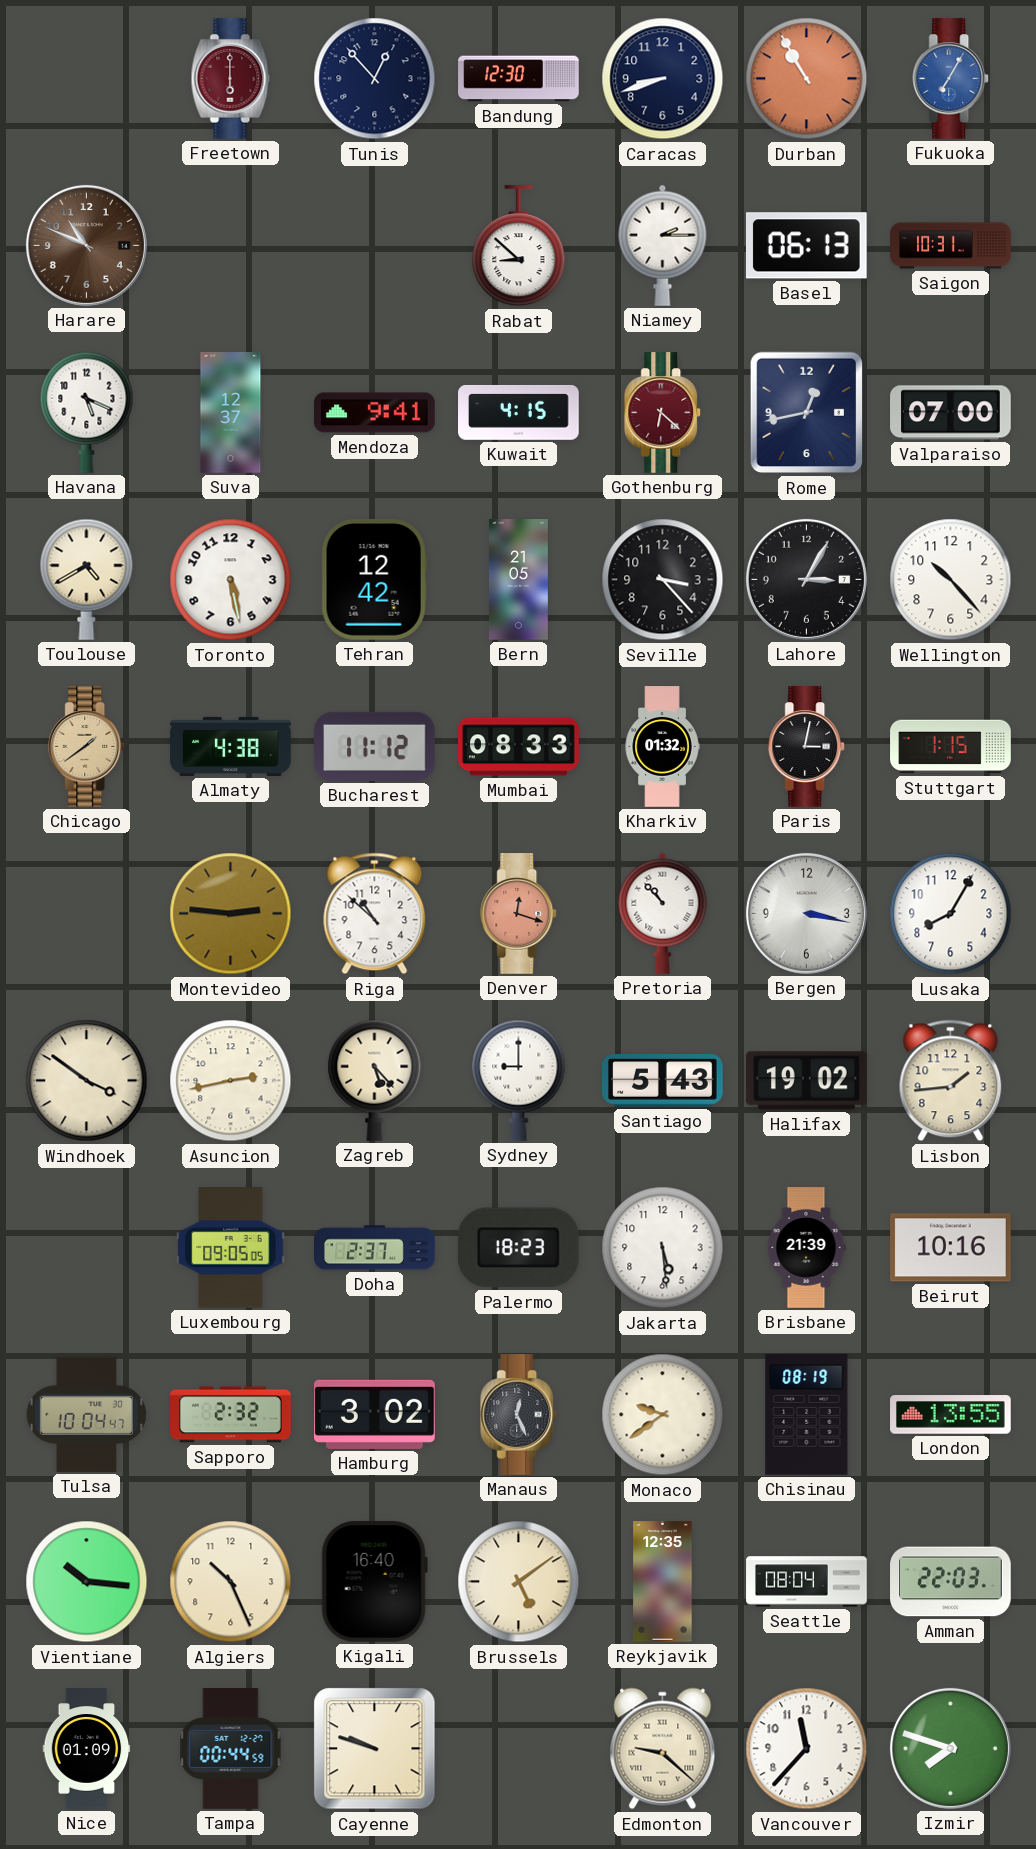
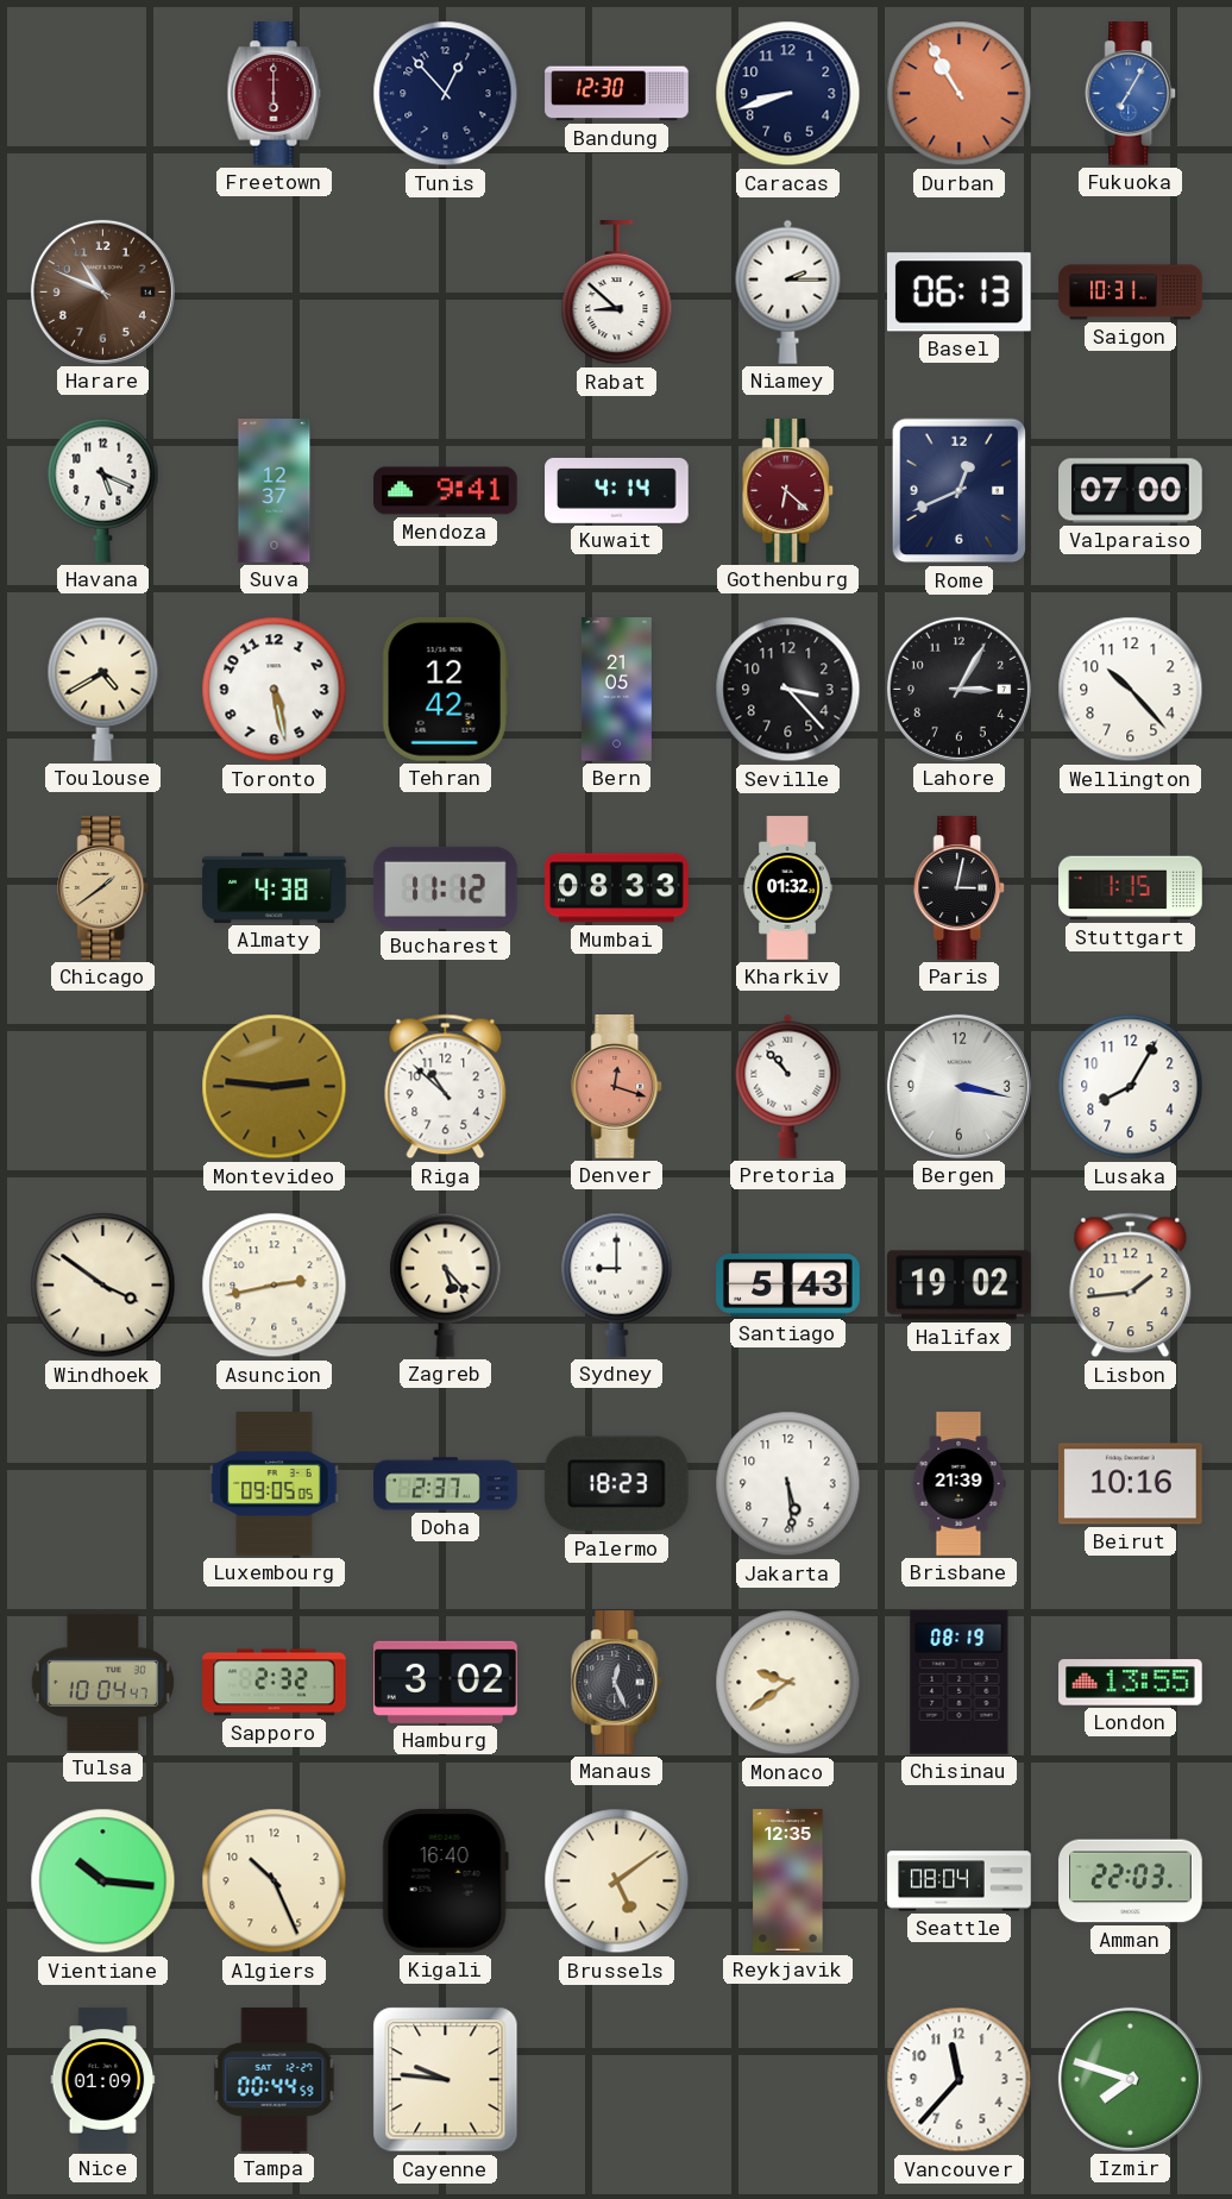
Kuwait: 4:15 -> 4:14 (617, 490)
Rome: 12:43 -> 12:41 (960, 491)
Cayenne: 9:48 -> 9:46 (446, 2080)
Edmonton: 9:22 -> none (663, 1749)
